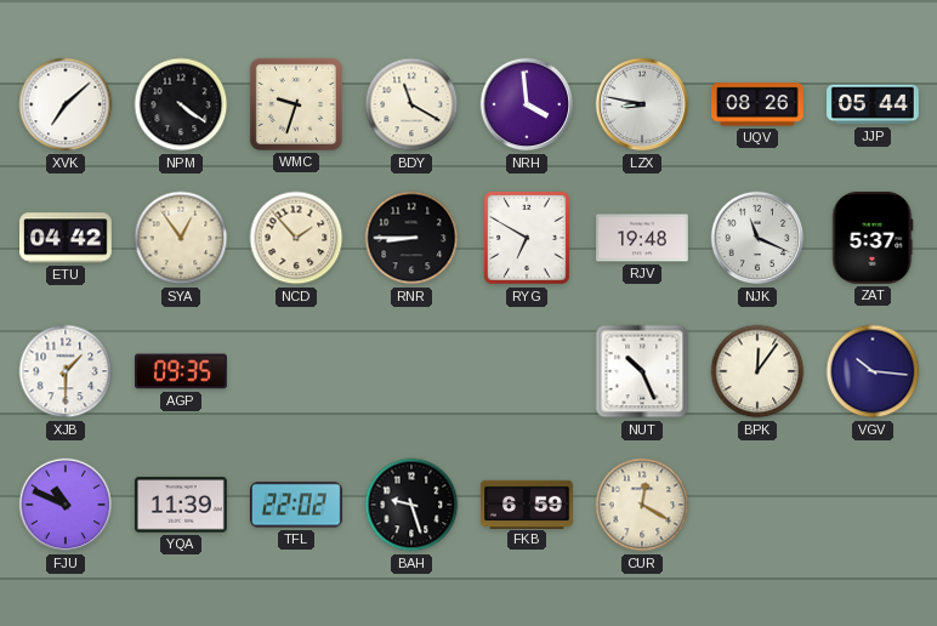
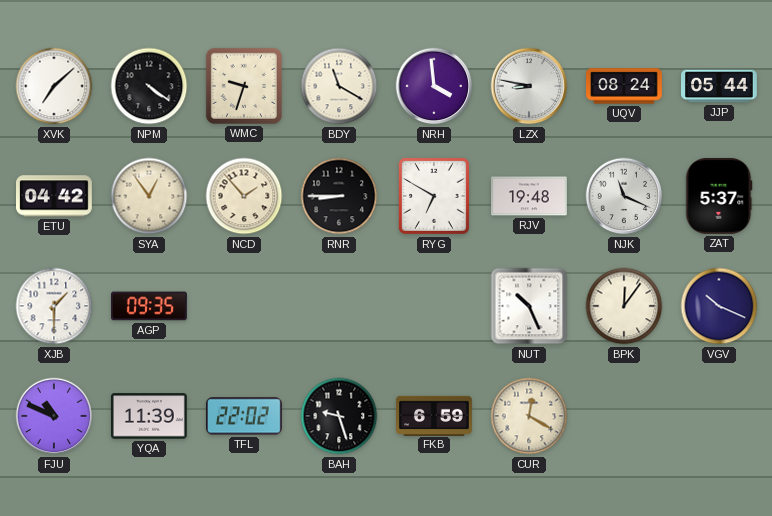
UQV: 08:26 -> 08:24 (625, 86)
VGV: 10:16 -> 10:19 (719, 306)
